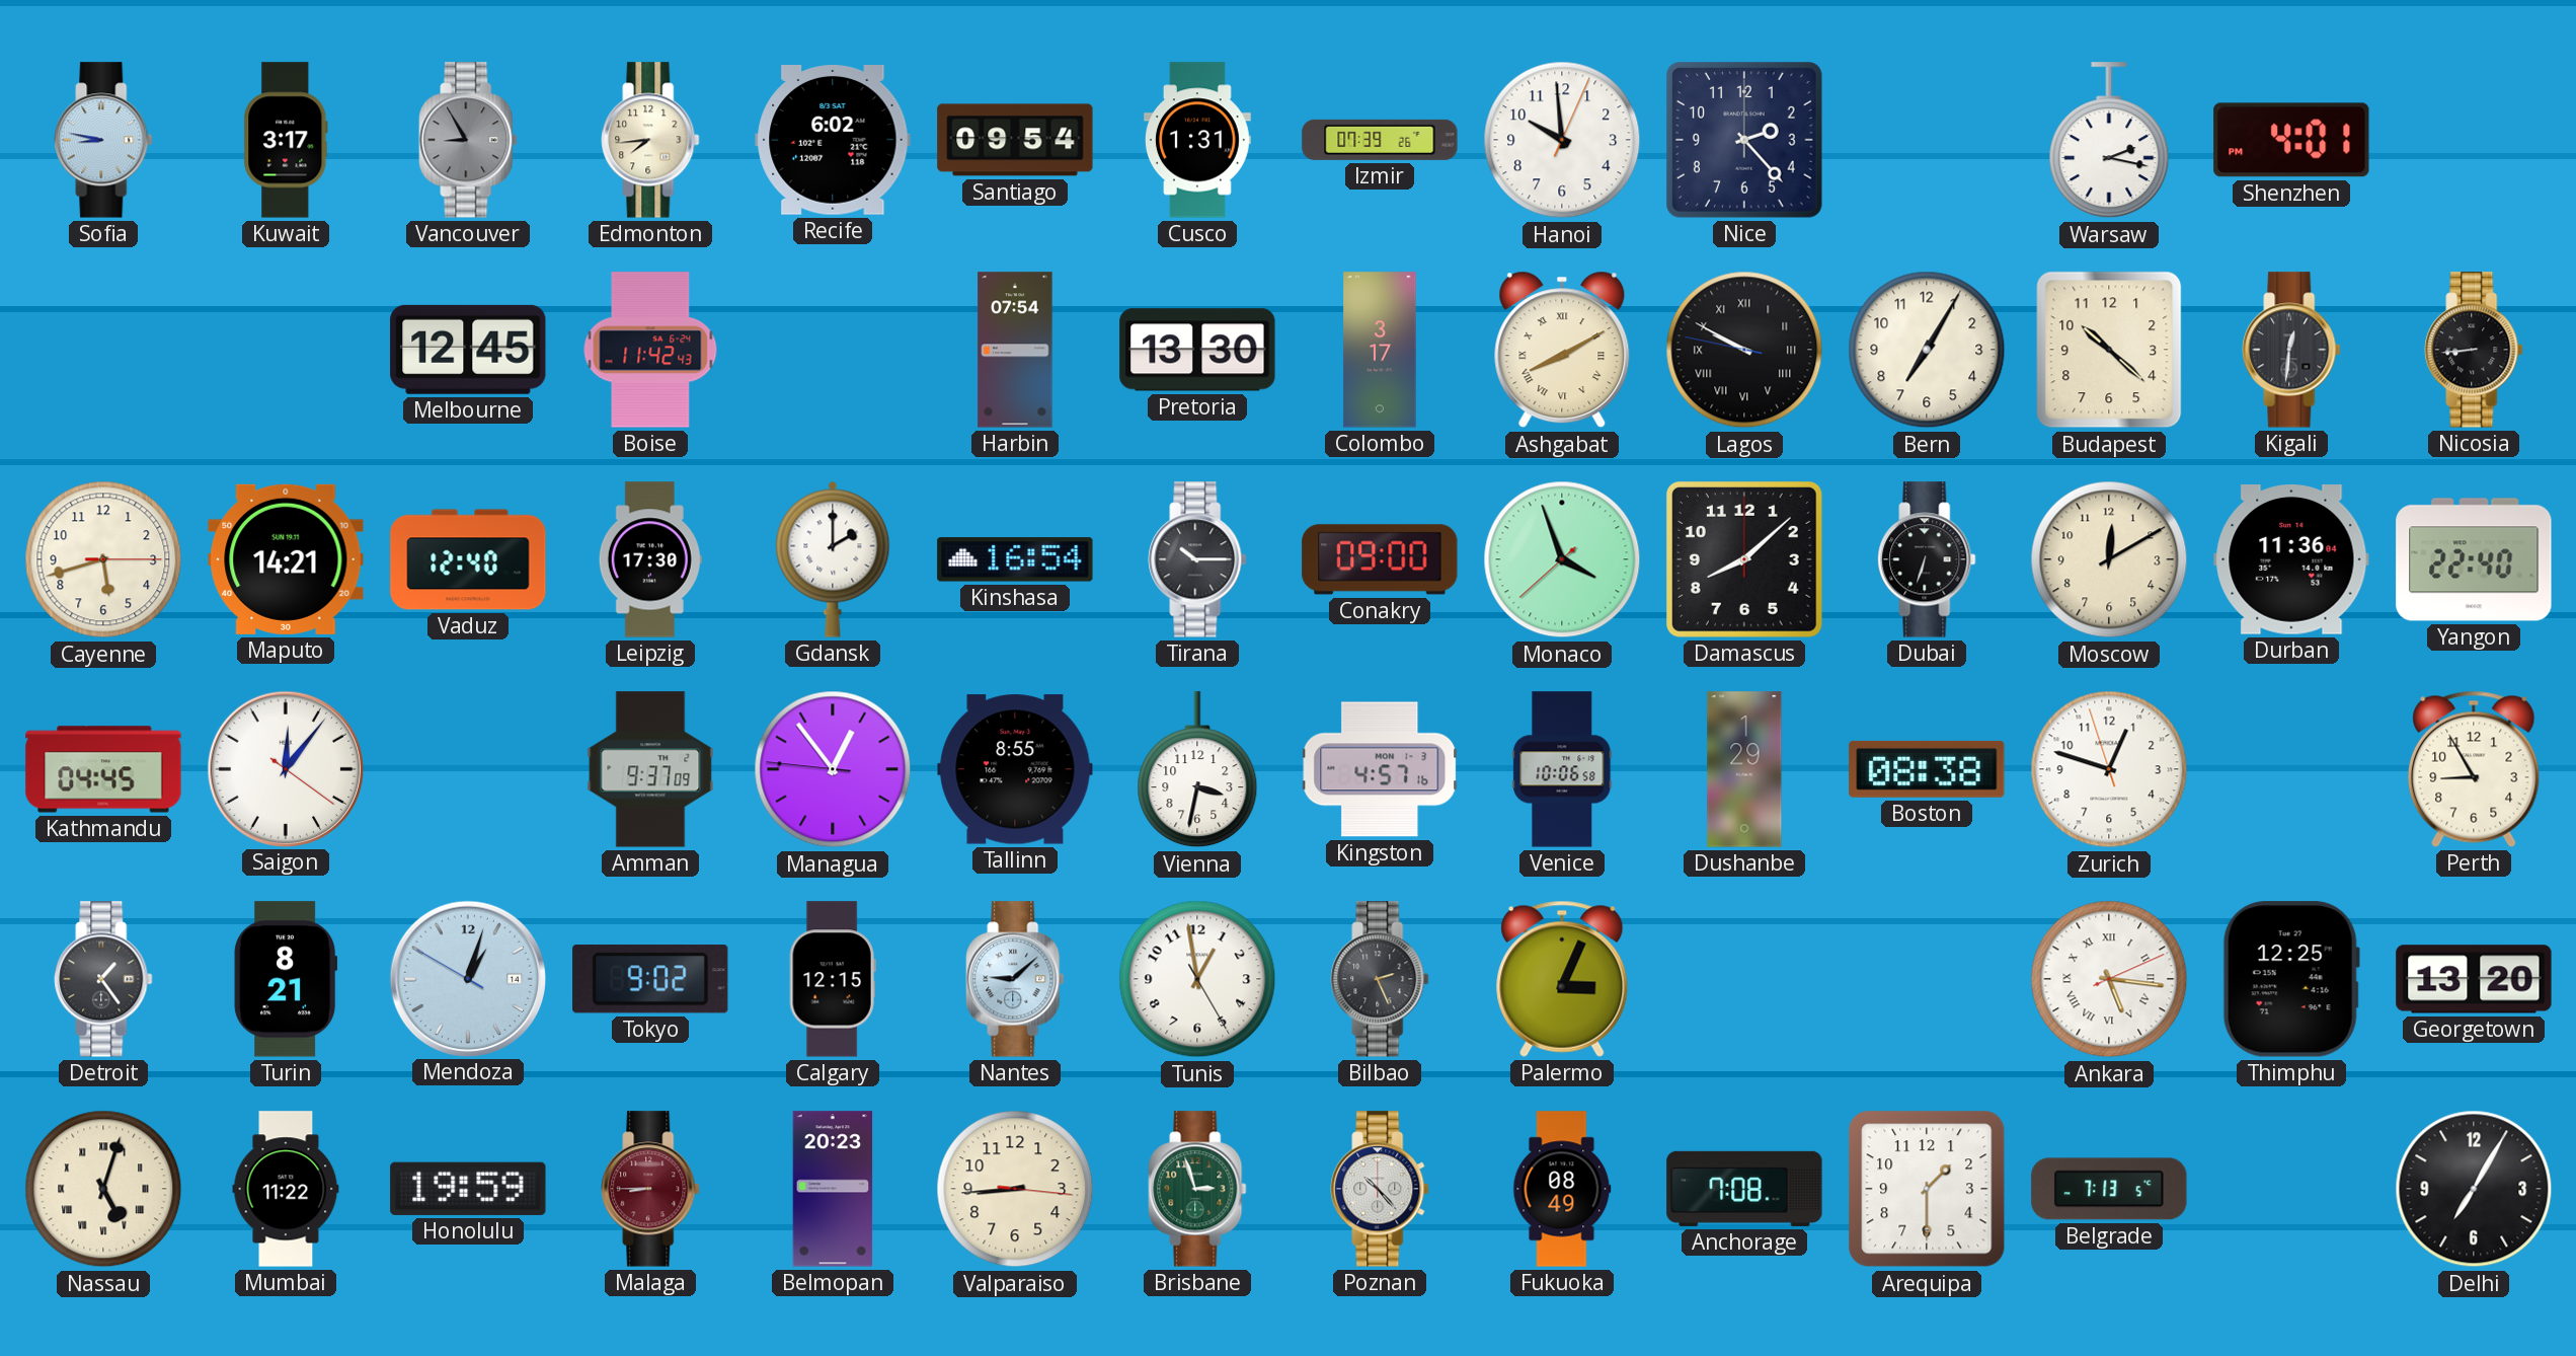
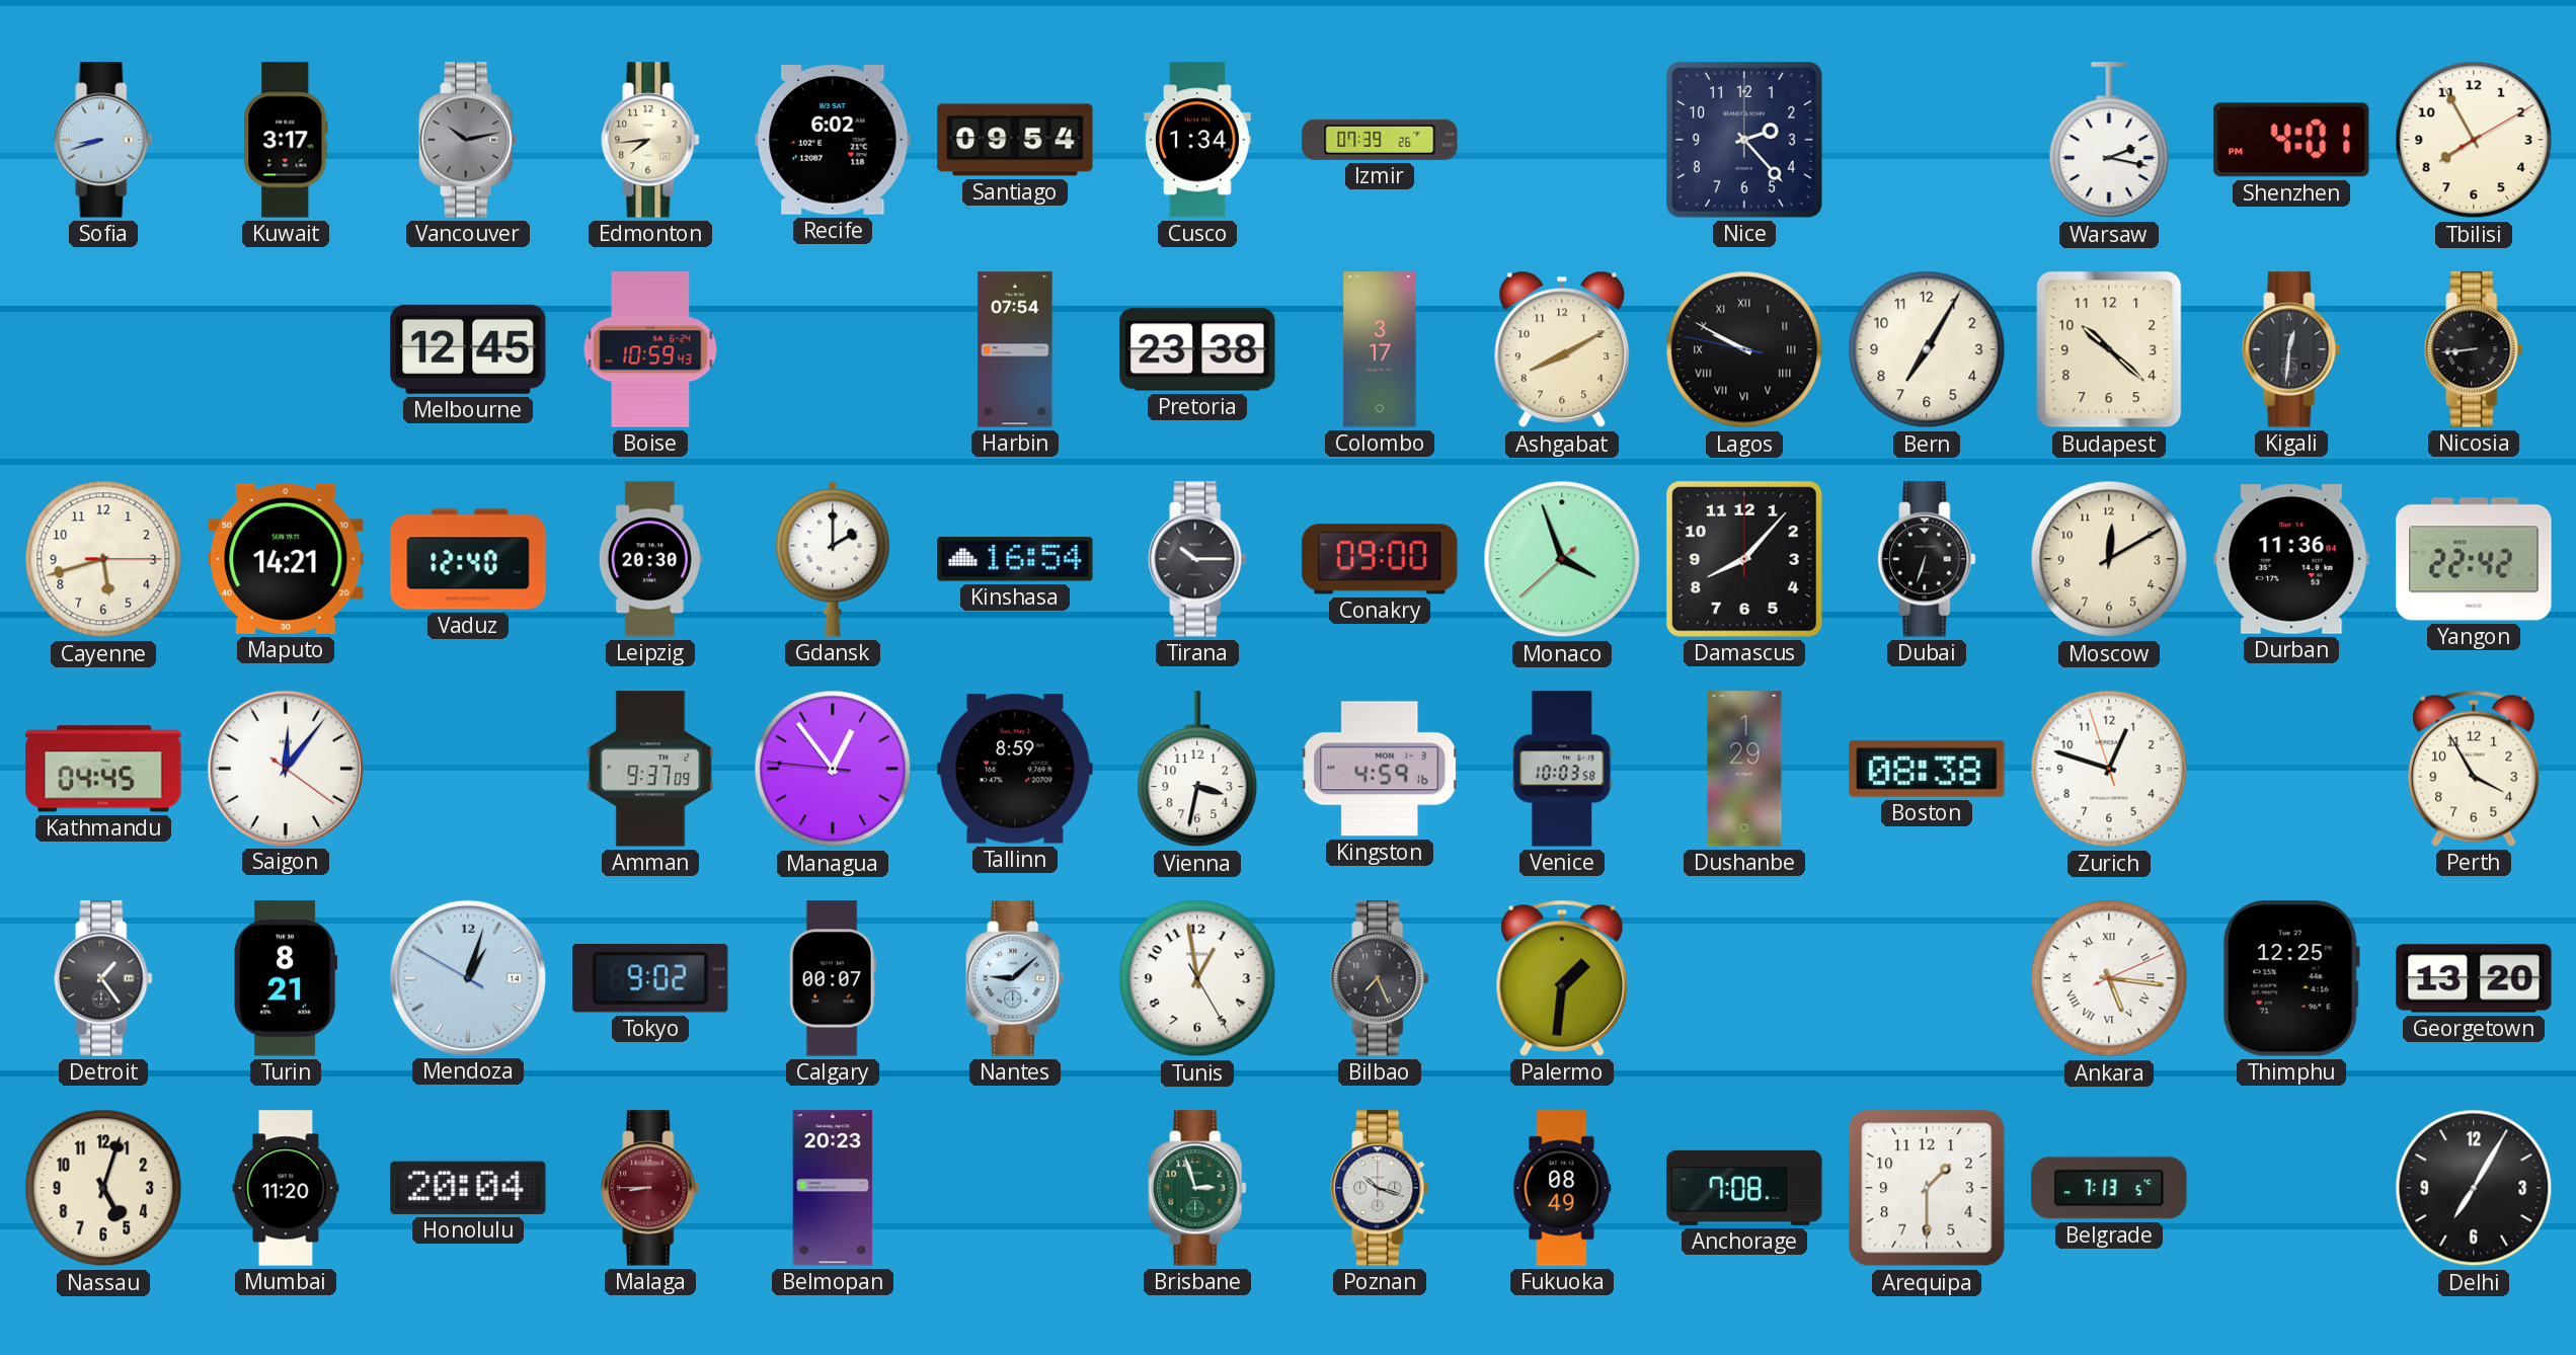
Sofia: 8:47 -> 8:42 (103, 140)
Vancouver: 8:55 -> 10:13 (468, 140)
Cusco: 1:31 -> 1:34 (1198, 140)
Hanoi: 9:59 -> none (1562, 140)
Tbilisi: none -> 7:55 (2474, 140)
Boise: 11:42 -> 10:59 (650, 349)
Pretoria: 13:30 -> 23:38 (1197, 349)
Ashgabat numerals: Roman -> Arabic (1562, 349)
Leipzig: 17:30 -> 20:30 (650, 559)
Damascus: 8:08 -> 8:07 (1744, 559)
Yangon: 22:40 -> 22:42 (2474, 559)
Tallinn: 8:55 -> 8:59 (1015, 769)
Kingston: 4:57 -> 4:59 (1380, 769)
Venice: 10:06 -> 10:03 (1562, 769)
Perth: 8:55 -> 3:55 (2474, 769)
Calgary: 12:15 -> 00:07 (833, 978)
Bilbao: 2:26 -> 7:26 (1380, 978)
Palermo: 3:04 -> 1:31 (1562, 978)
Nassau numerals: Roman -> Arabic (103, 1188)
Mumbai: 11:22 -> 11:20 (286, 1188)
Honolulu: 19:59 -> 20:04 (468, 1188)
Valparaiso: 8:44 -> none (1015, 1189)
Poznan: 10:23 -> 10:18 (1380, 1188)
